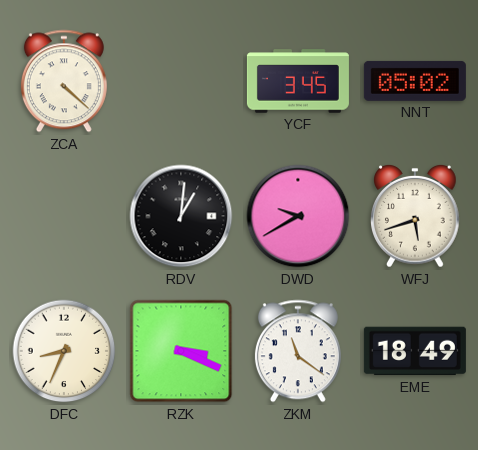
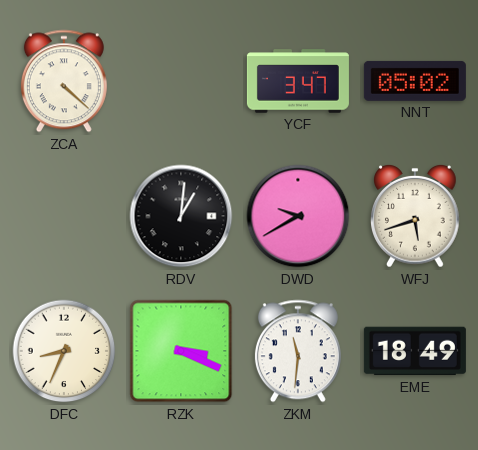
YCF: 3:45 -> 3:47 (298, 81)
ZKM: 11:21 -> 11:31 (298, 351)
